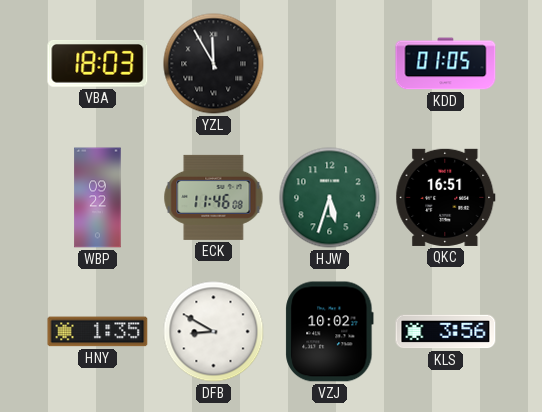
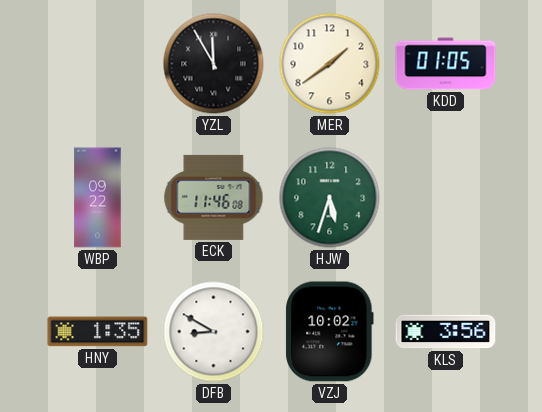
VBA: 18:03 -> none (98, 64)
MER: none -> 1:39 (330, 64)
QKC: 16:51 -> none (446, 197)
